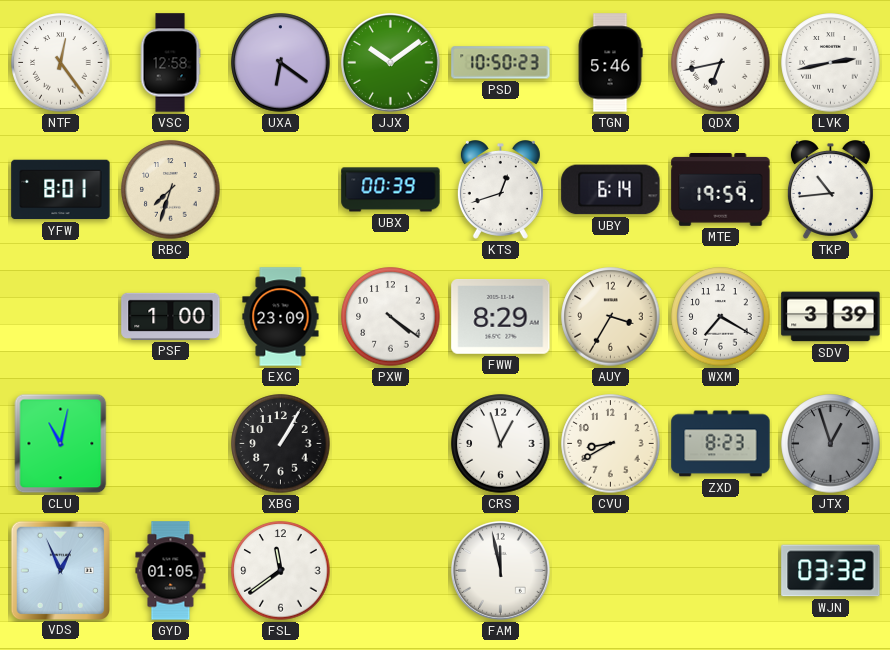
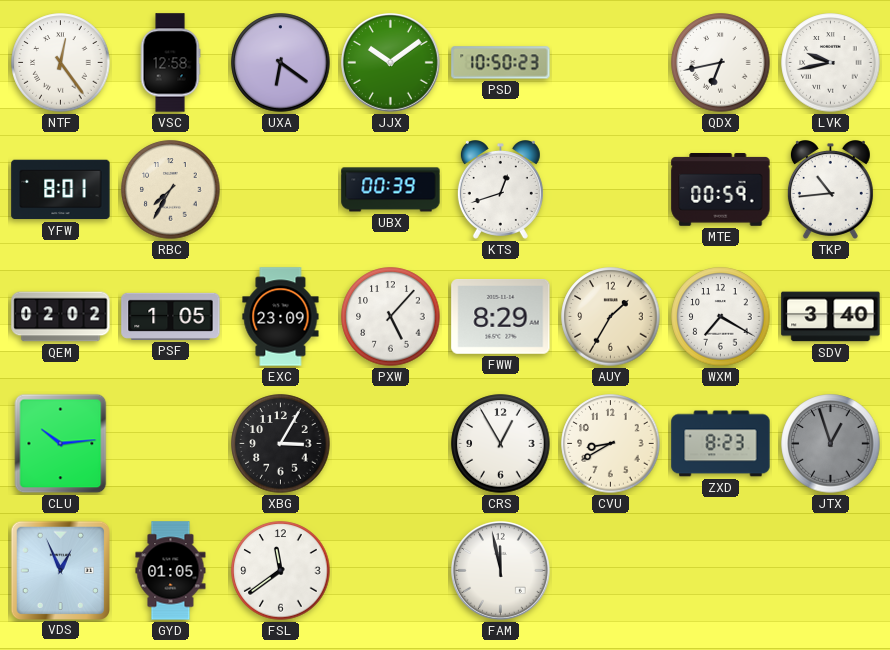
TGN: 5:46 -> none (610, 63)
LVK: 2:43 -> 9:43 (831, 63)
RBC: 7:33 -> 7:35 (171, 190)
UBY: 6:14 -> none (611, 190)
MTE: 19:59 -> 00:59 (721, 190)
QEM: none -> 02:02 (61, 317)
PSF: 1:00 -> 1:05 (171, 316)
PXW: 4:21 -> 5:07 (391, 317)
AUY: 3:35 -> 1:35 (611, 317)
SDV: 3:39 -> 3:40 (831, 317)
CLU: 11:02 -> 10:14 (61, 444)
XBG: 1:05 -> 3:05 (281, 444)
CRS: 12:57 -> 12:55 (501, 444)
WJN: 03:32 -> none (831, 571)
